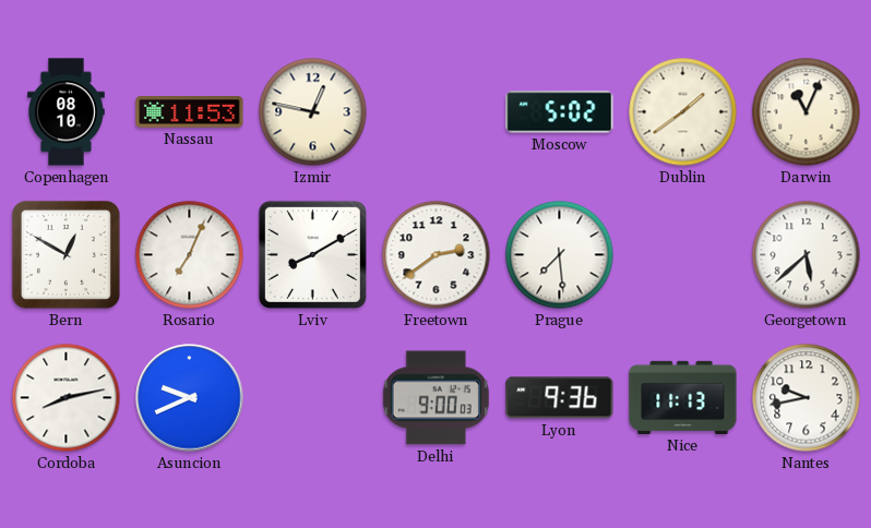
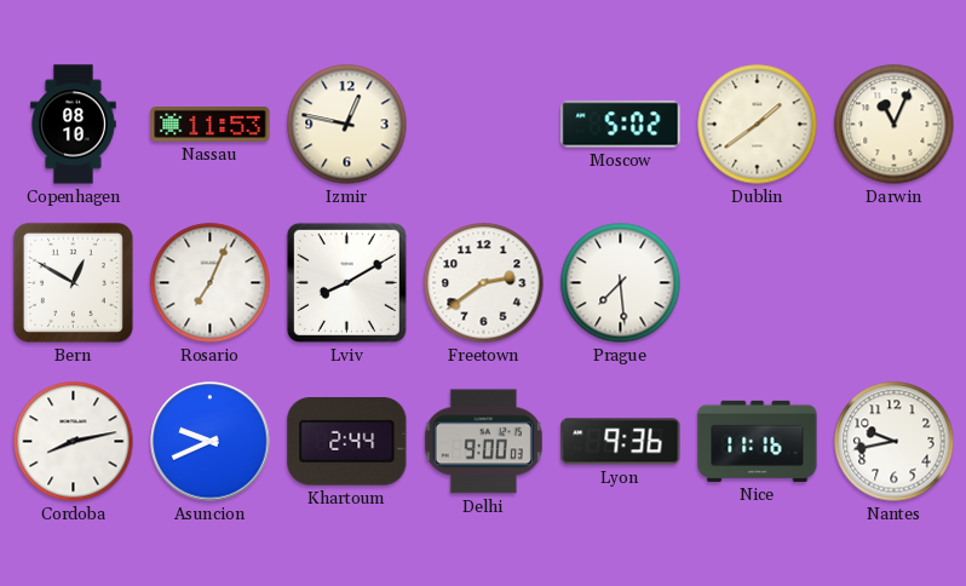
Georgetown: 5:38 -> none (807, 255)
Khartoum: none -> 2:44 (347, 442)
Nice: 11:13 -> 11:16 (758, 441)
